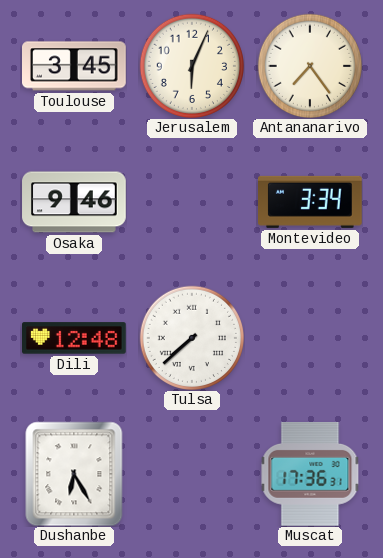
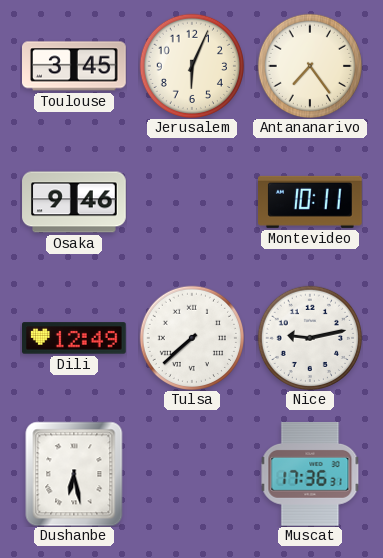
Montevideo: 3:34 -> 10:11 (311, 202)
Dili: 12:48 -> 12:49 (75, 338)
Nice: none -> 9:13 (309, 337)
Dushanbe: 6:25 -> 6:28 (74, 474)
